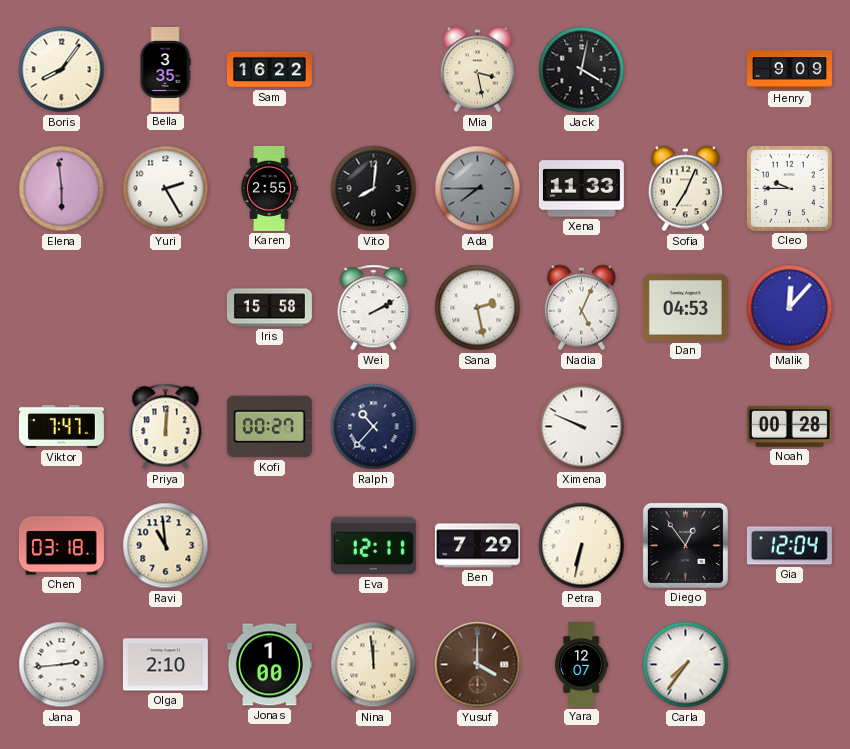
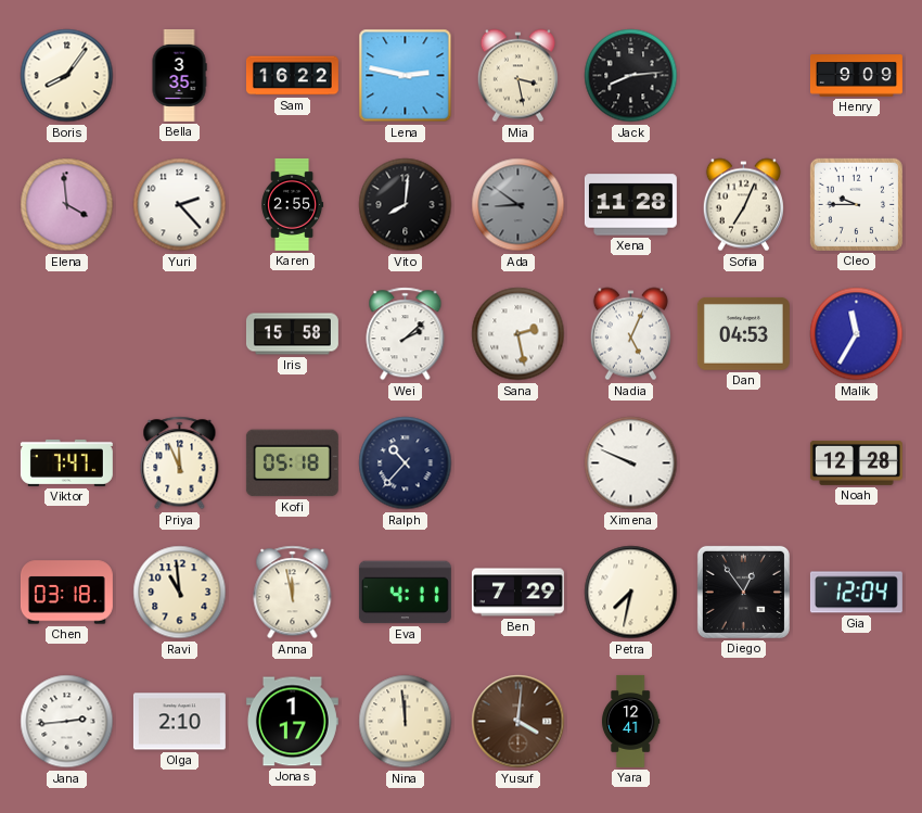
Lena: none -> 2:47 (406, 76)
Jack: 4:02 -> 8:14 (631, 76)
Elena: 5:59 -> 3:59 (67, 205)
Yuri: 2:25 -> 2:23 (180, 205)
Ada: 7:45 -> 8:51 (518, 205)
Xena: 11:33 -> 11:28 (630, 205)
Wei: 2:10 -> 2:08 (406, 334)
Malik: 12:07 -> 11:35 (857, 334)
Priya: 12:01 -> 11:56 (180, 463)
Kofi: 00:27 -> 05:18 (292, 463)
Noah: 00:28 -> 12:28 (856, 462)
Anna: none -> 11:58 (293, 593)
Eva: 12:11 -> 4:11 (405, 593)
Petra: 6:32 -> 7:32 (631, 593)
Jonas: 1:00 -> 1:17 (292, 722)
Yusuf: 4:00 -> 4:01 (518, 722)
Yara: 12:07 -> 12:41 (630, 721)
Carla: 7:36 -> none (686, 665)
